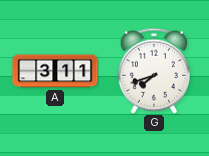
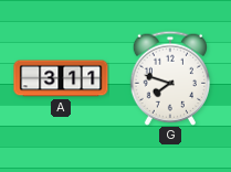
G: 7:42 -> 7:48 (169, 78)
